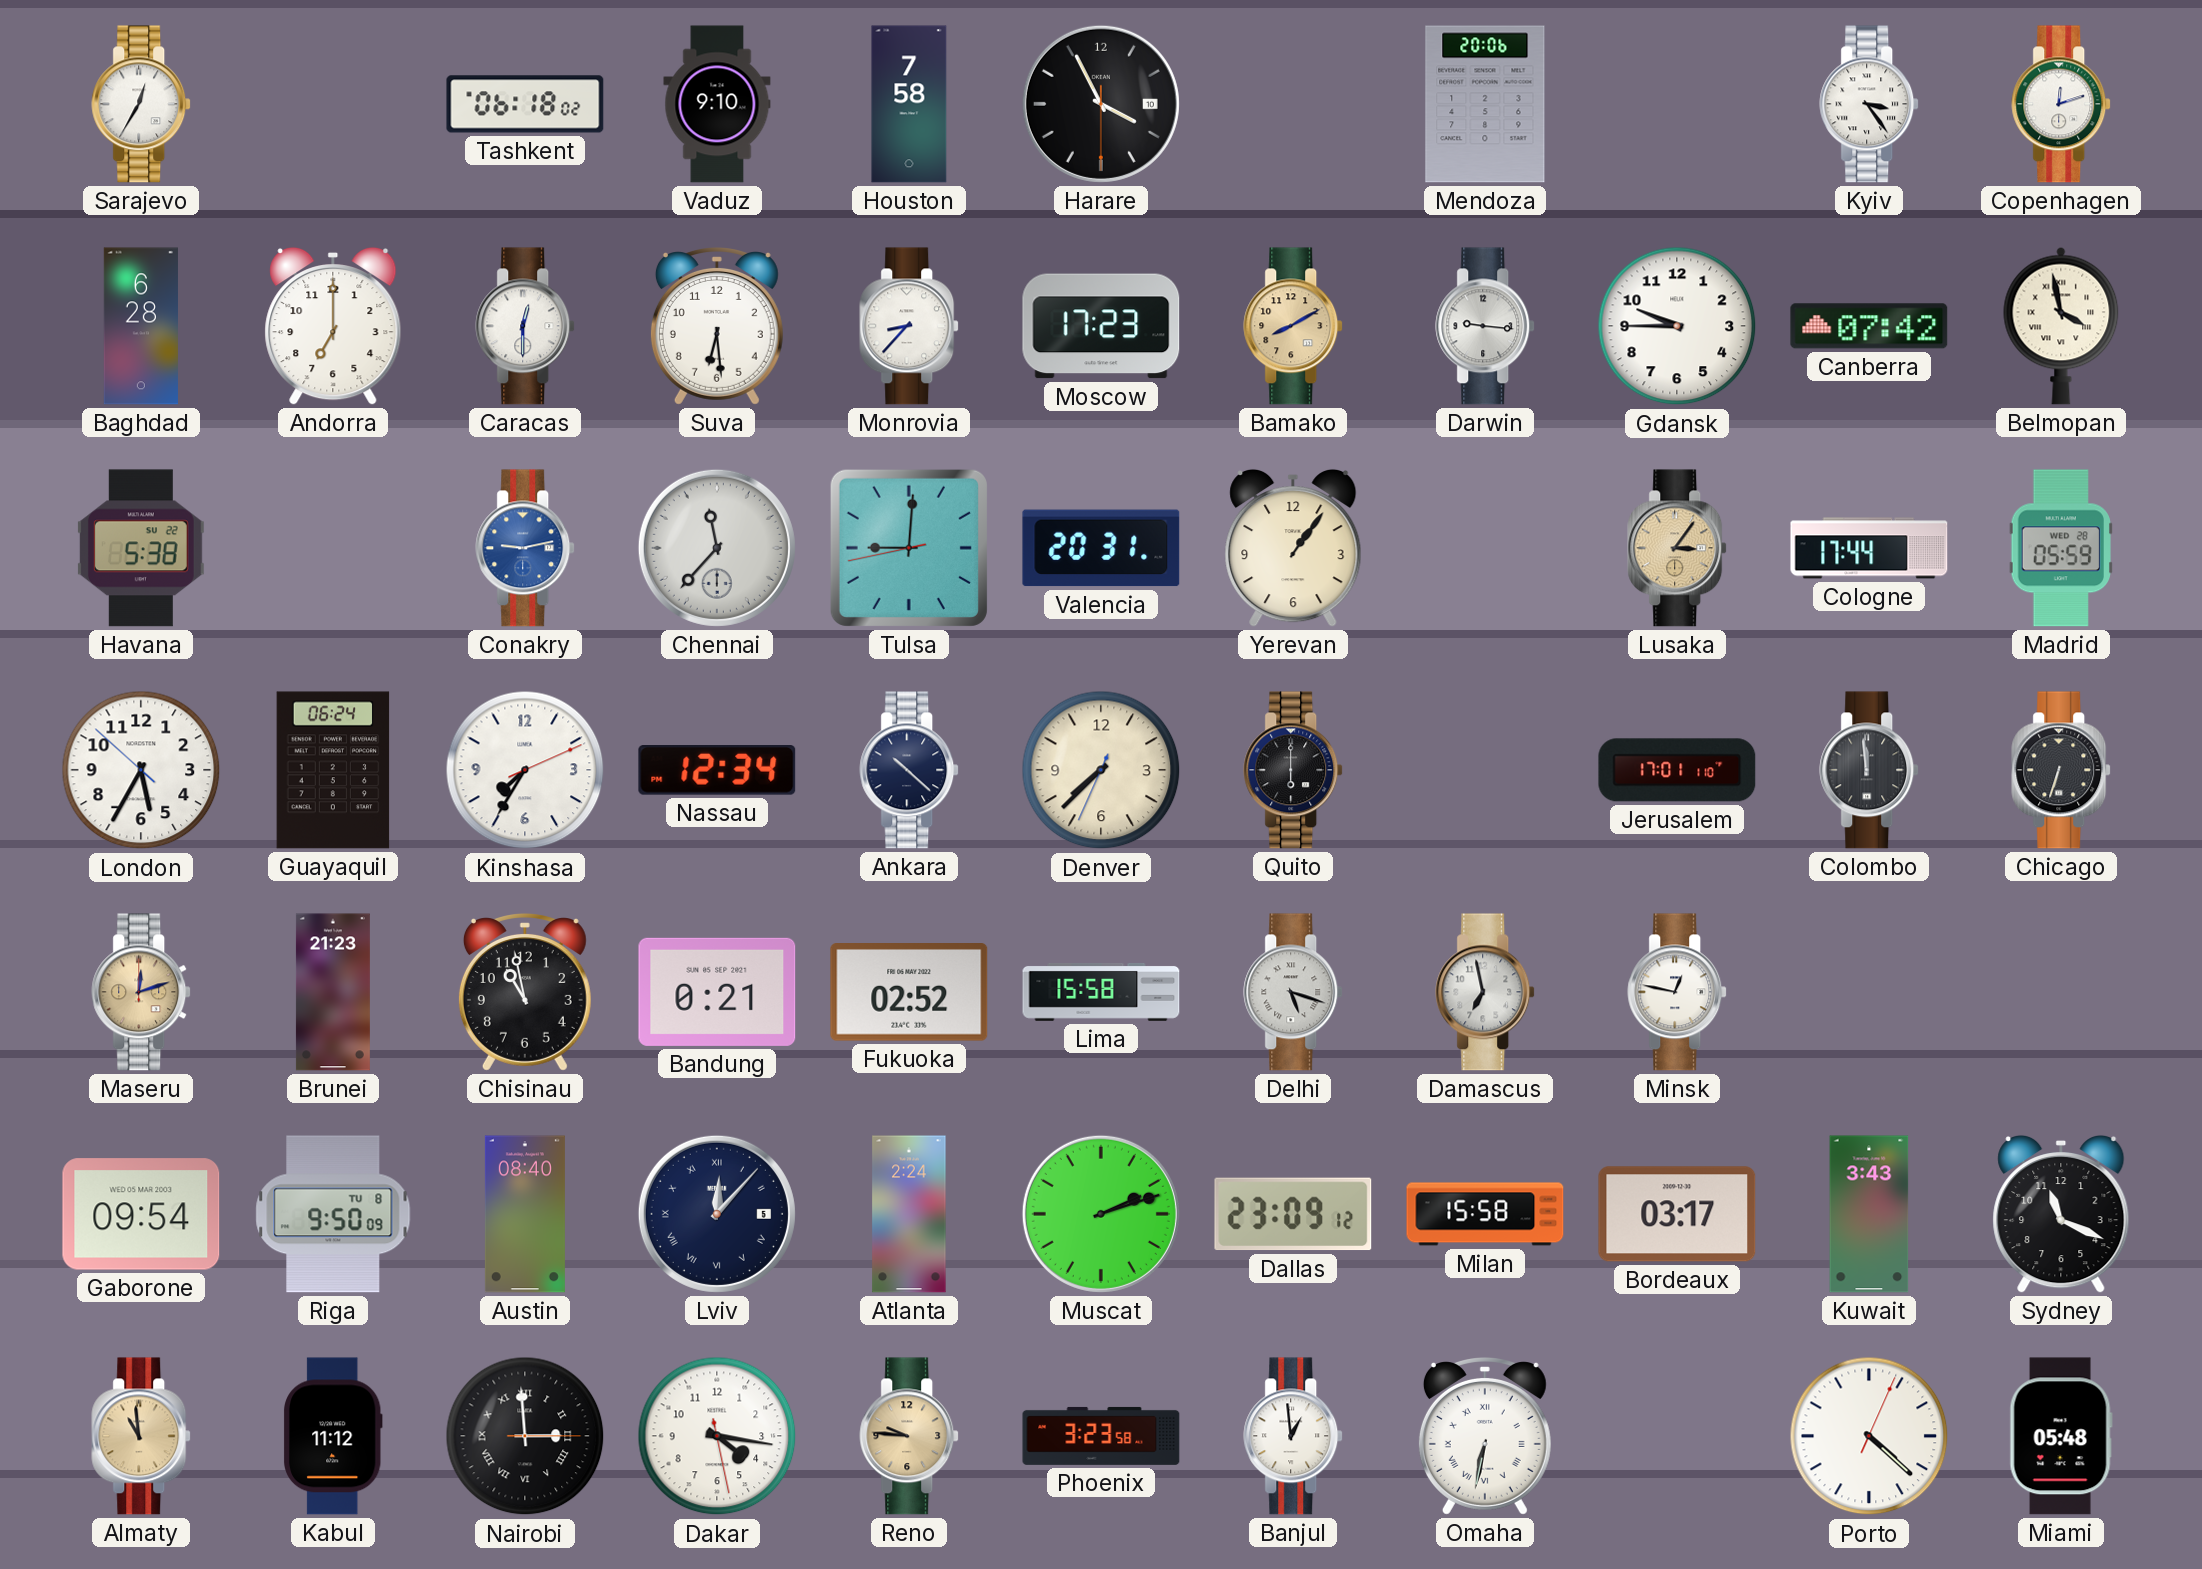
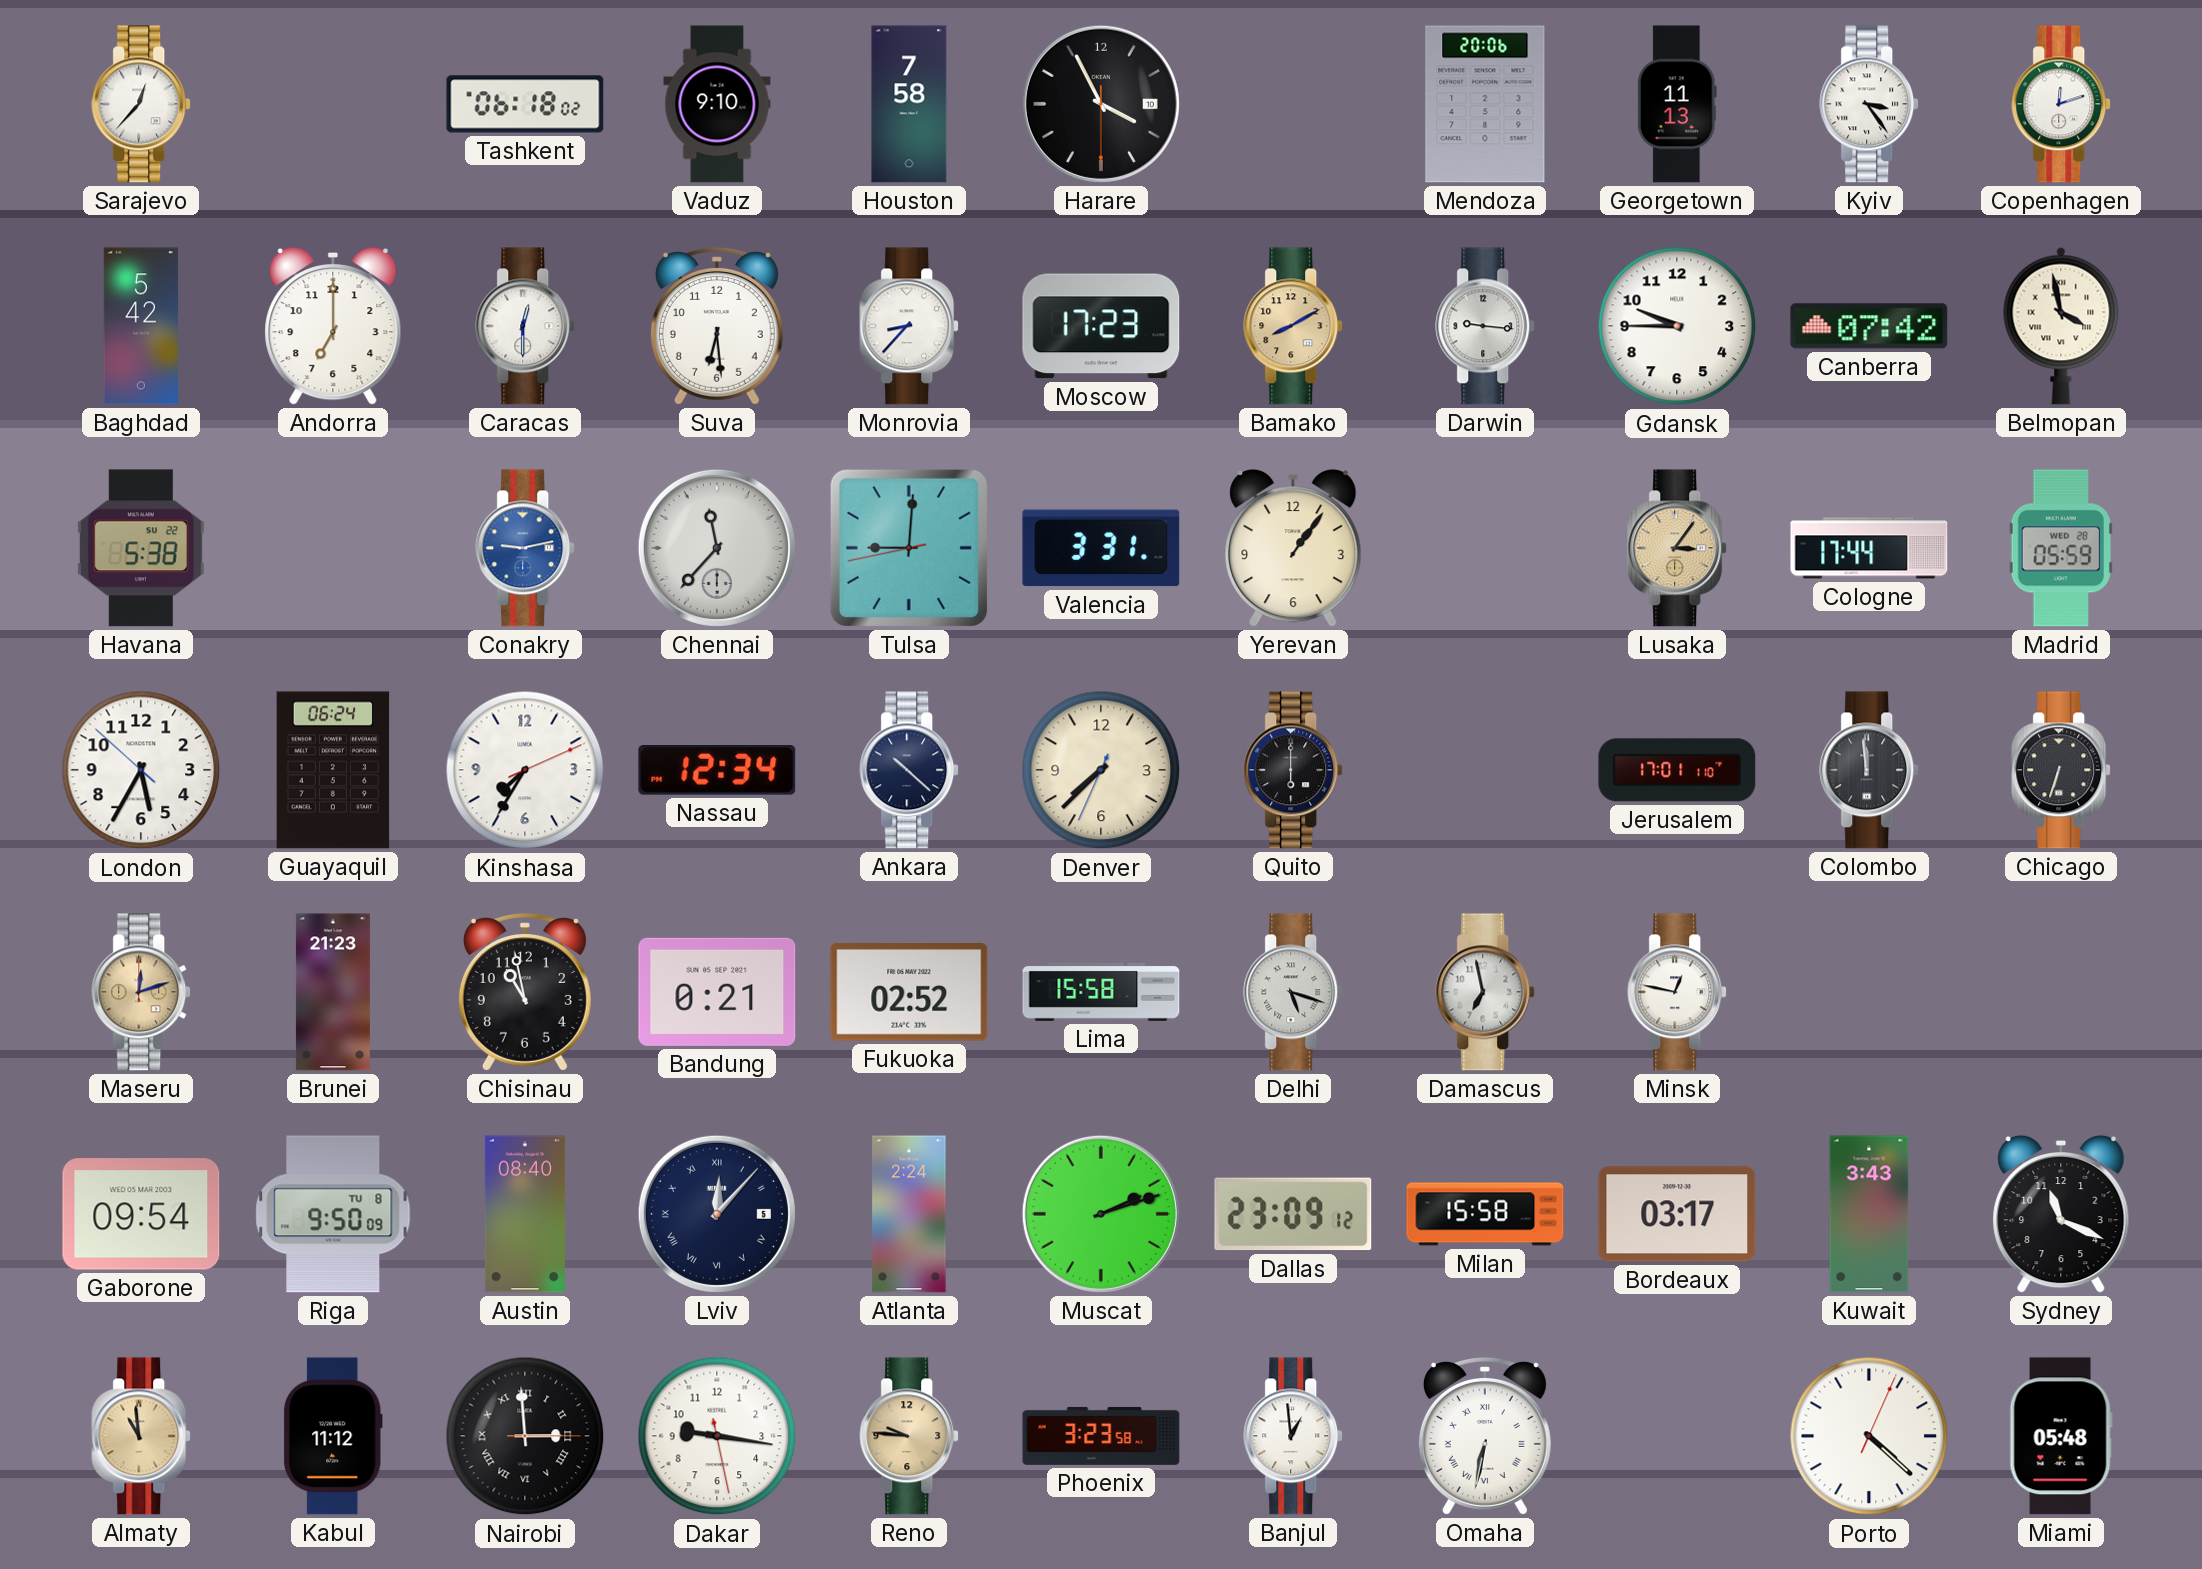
Sarajevo: 12:35 -> 12:37 (142, 104)
Georgetown: none -> 11:13 (1677, 104)
Baghdad: 6:28 -> 5:42 (141, 326)
Valencia: 20:31 -> 3:31 (1101, 548)
Dakar: 4:16 -> 9:16 (717, 1436)
